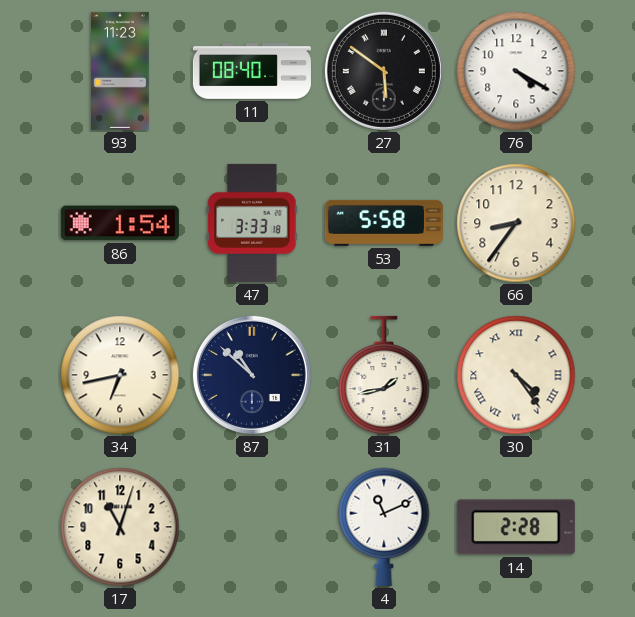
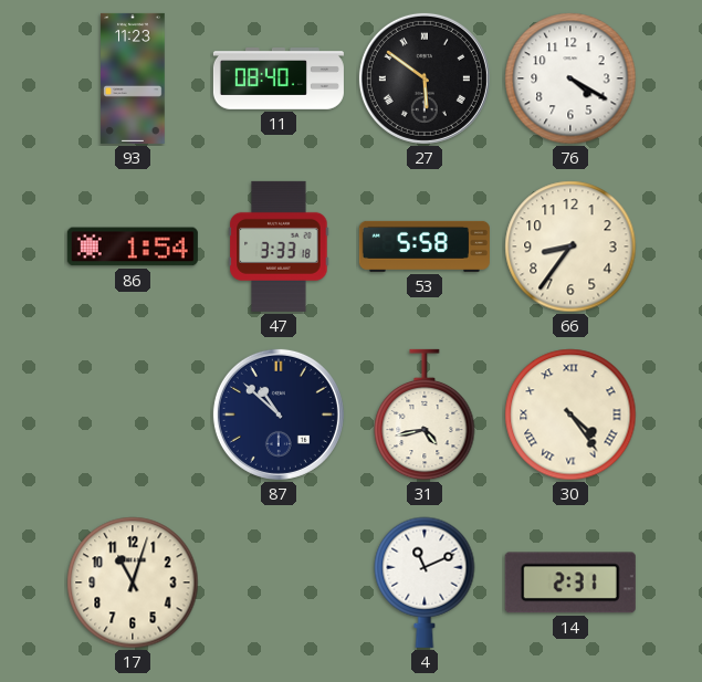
34: 6:43 -> none (120, 375)
31: 1:43 -> 4:43 (425, 415)
14: 2:28 -> 2:31 (570, 583)
